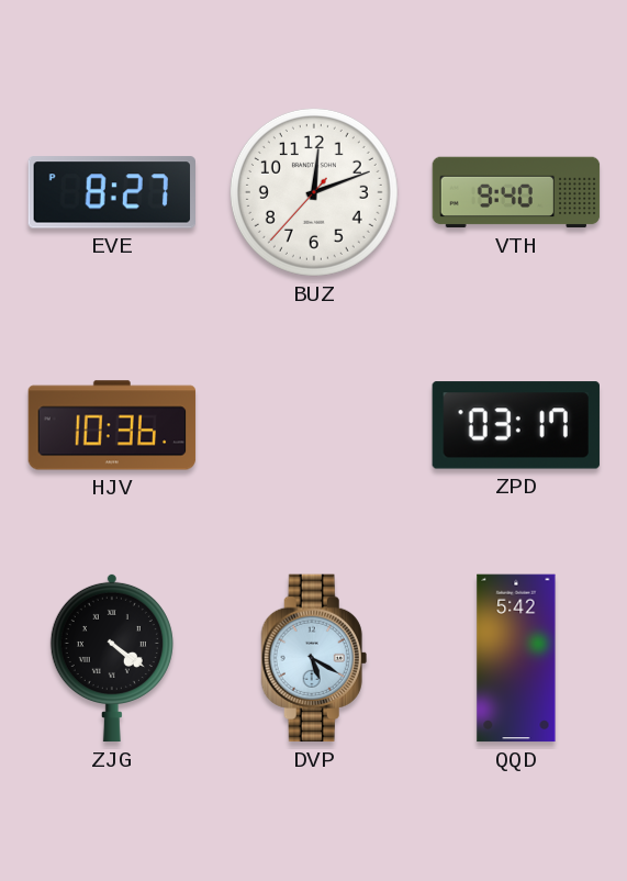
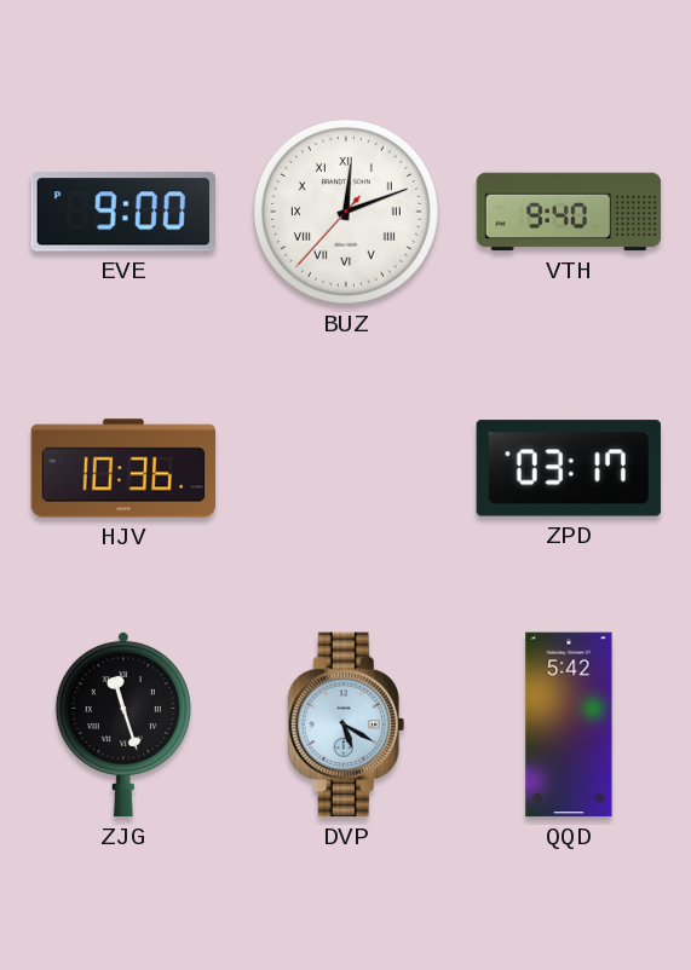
EVE: 8:27 -> 9:00 (122, 212)
BUZ numerals: Arabic -> Roman (346, 212)
ZJG: 4:21 -> 11:27 (123, 724)
